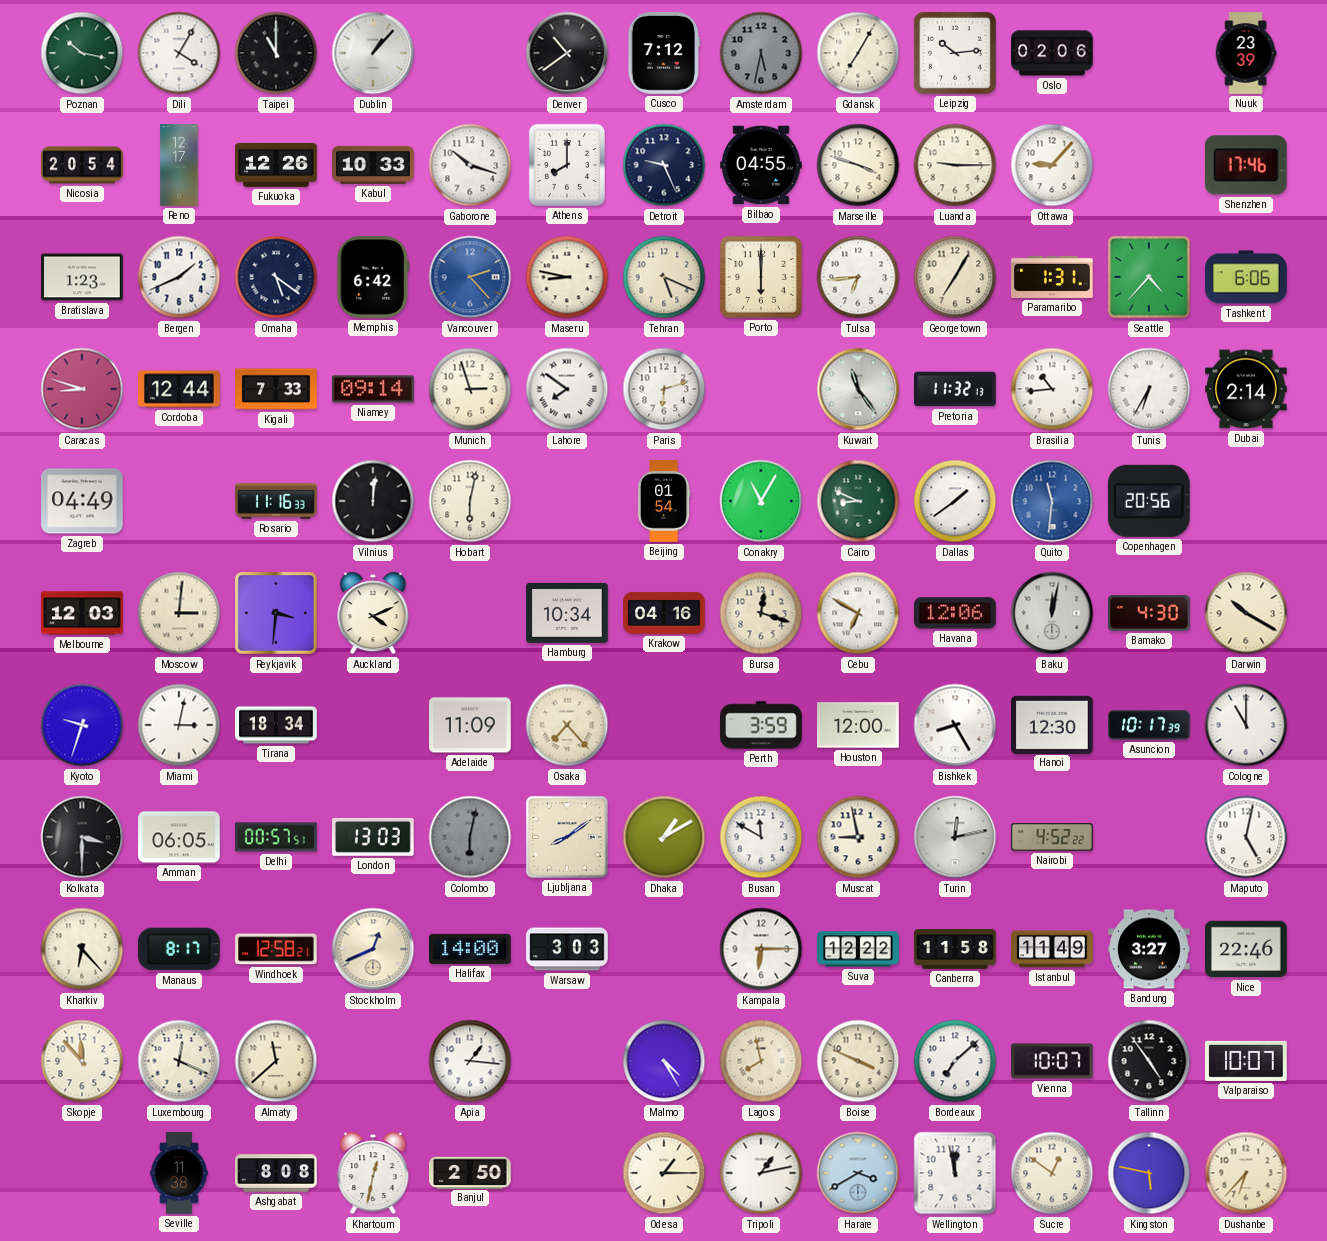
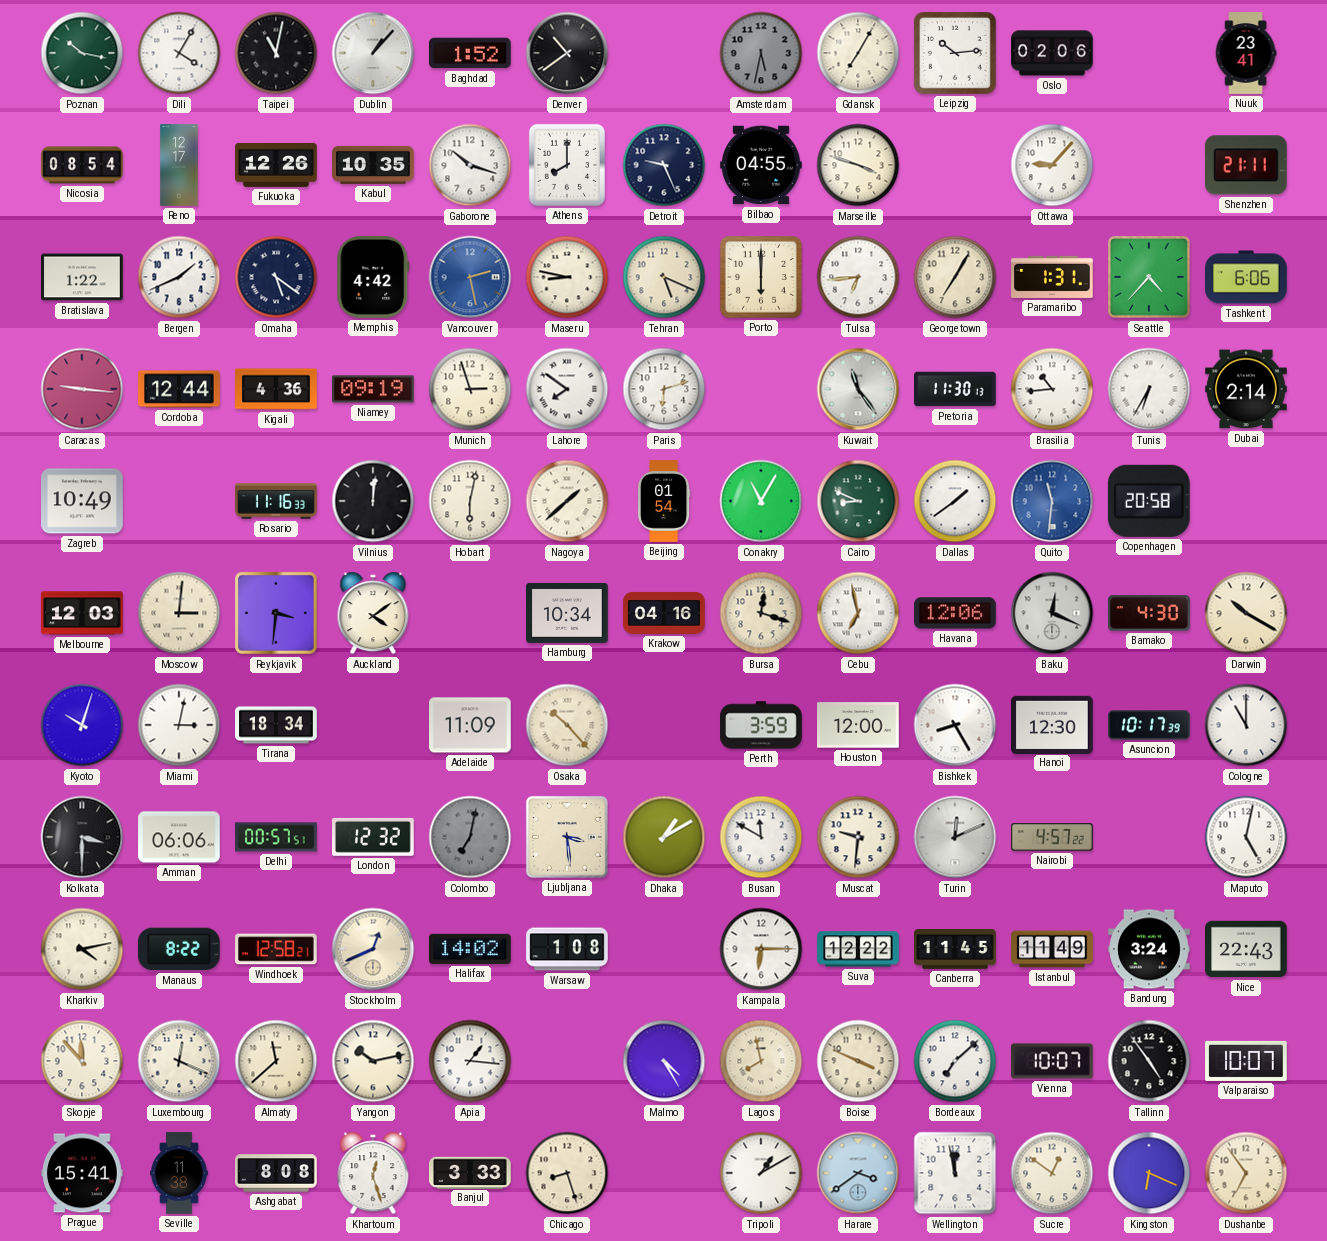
Taipei: 11:00 -> 11:02 (276, 53)
Baghdad: none -> 1:52 (471, 53)
Cusco: 7:12 -> none (664, 53)
Nuuk: 23:39 -> 23:41 (1246, 53)
Nicosia: 20:54 -> 08:54 (82, 165)
Kabul: 10:33 -> 10:35 (373, 165)
Luanda: 9:15 -> none (955, 165)
Shenzhen: 17:46 -> 21:11 (1246, 165)
Bratislava: 1:23 -> 1:22 (82, 277)
Memphis: 6:42 -> 4:42 (373, 278)
Vancouver: 2:23 -> 2:28 (470, 277)
Caracas: 8:48 -> 9:16 (82, 389)
Kigali: 7:33 -> 4:36 (276, 389)
Niamey: 09:14 -> 09:19 (373, 389)
Pretoria: 11:32 -> 11:30 (956, 389)
Zagreb: 04:49 -> 10:49 (82, 501)
Nagoya: none -> 1:38 (567, 501)
Copenhagen: 20:56 -> 20:58 (1149, 501)
Auckland: 4:11 -> 4:09 (373, 613)
Cebu: 6:50 -> 6:58 (858, 613)
Baku: 12:02 -> 12:19 (1052, 613)
Kyoto: 9:33 -> 10:03 (82, 725)
Osaka: 7:23 -> 10:23 (567, 725)
Amman: 06:05 -> 06:06 (179, 837)
London: 13:03 -> 12:32 (374, 837)
Colombo: 6:02 -> 7:02 (470, 837)
Ljubljana: 8:09 -> 3:29 (567, 837)
Muscat: 8:58 -> 9:31 (858, 837)
Turin: 12:13 -> 12:11 (955, 837)
Nairobi: 4:52 -> 4:57 (1052, 837)
Kharkiv: 6:23 -> 4:13 (82, 949)
Manaus: 8:17 -> 8:22 (179, 949)
Halifax: 14:00 -> 14:02 (471, 949)
Warsaw: 3:03 -> 1:08 (567, 949)
Canberra: 11:58 -> 11:45 (955, 950)
Bandung: 3:27 -> 3:24 (1149, 949)
Nice: 22:46 -> 22:43 (1246, 949)
Yangon: none -> 10:13 (373, 1061)
Prague: none -> 15:41 (82, 1173)
Khartoum: 12:32 -> 12:27 (373, 1173)
Banjul: 2:50 -> 3:33 (470, 1172)
Chicago: none -> 8:27 (567, 1173)
Odesa: 1:15 -> none (664, 1173)
Tripoli: 1:13 -> 1:10 (761, 1173)
Harare: 3:40 -> 3:39 (858, 1173)
Kingston: 5:47 -> 6:19 (1149, 1173)
Dushanbe: 6:37 -> 6:54 (1246, 1173)
